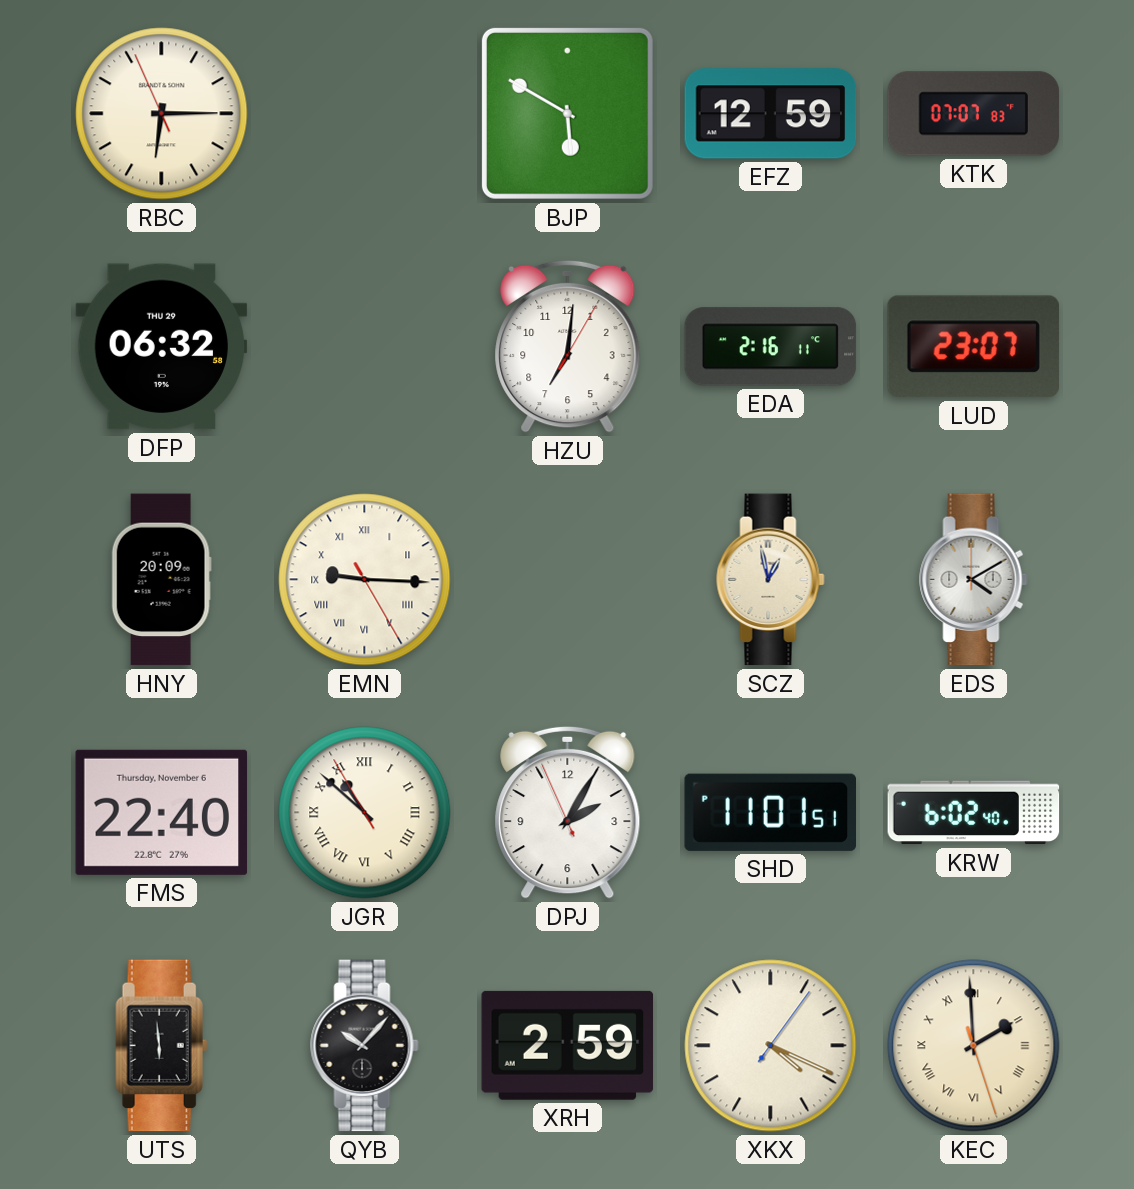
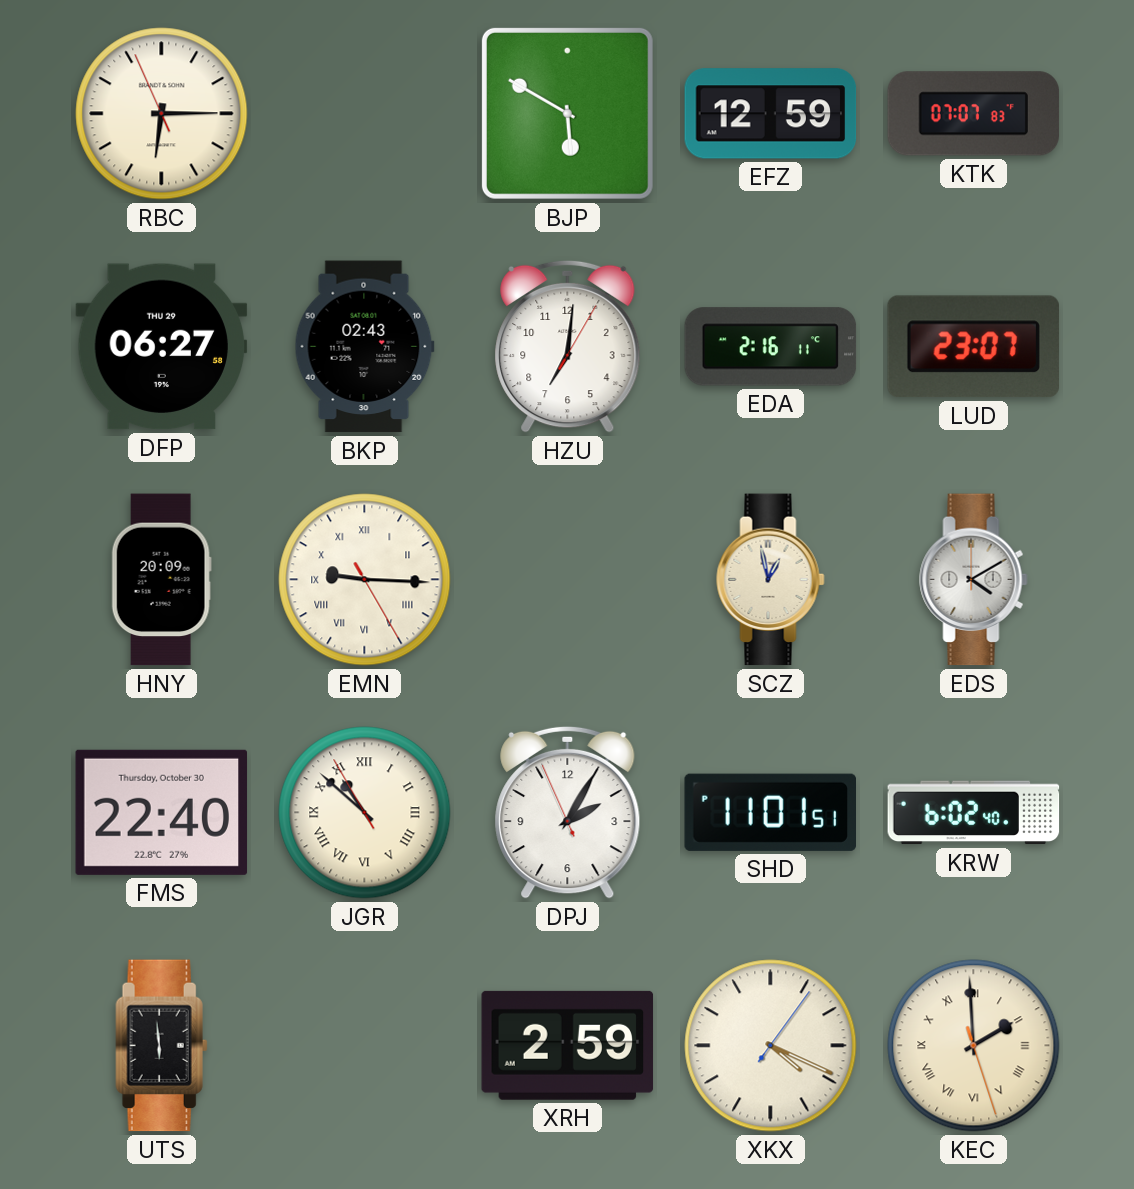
DFP: 06:32 -> 06:27 (162, 347)
BKP: none -> 02:43 (364, 347)
FMS date: Thursday, November 6 -> Thursday, October 30 (162, 812)
QYB: 10:07 -> none (365, 1046)
